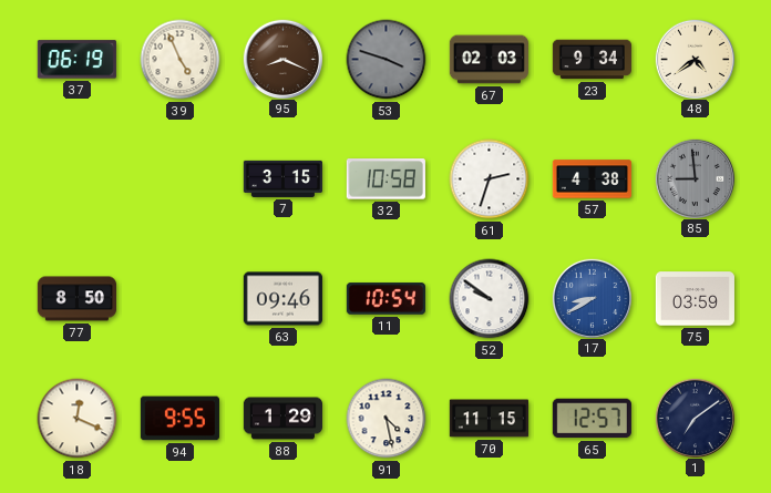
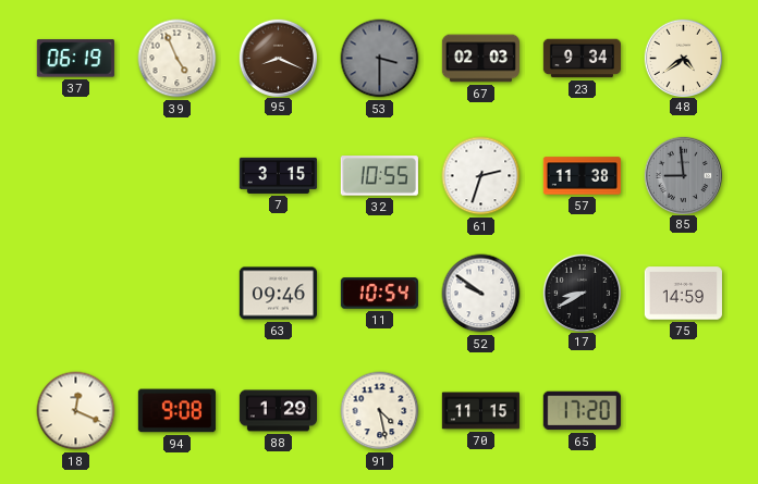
53: 3:48 -> 3:30 (380, 59)
32: 10:58 -> 10:55 (379, 176)
57: 4:38 -> 11:38 (582, 176)
77: 8:50 -> none (76, 299)
17 dial: blue -> black (582, 293)
75: 03:59 -> 14:59 (683, 294)
94: 9:55 -> 9:08 (176, 411)
65: 12:57 -> 17:20 (582, 411)
1: 7:09 -> none (695, 418)
